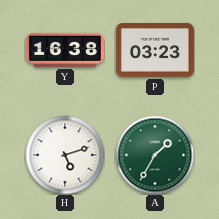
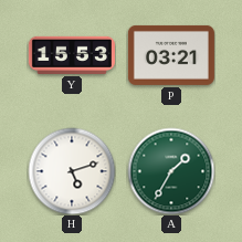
Y: 16:38 -> 15:53 (72, 55)
P: 03:23 -> 03:21 (171, 55)
